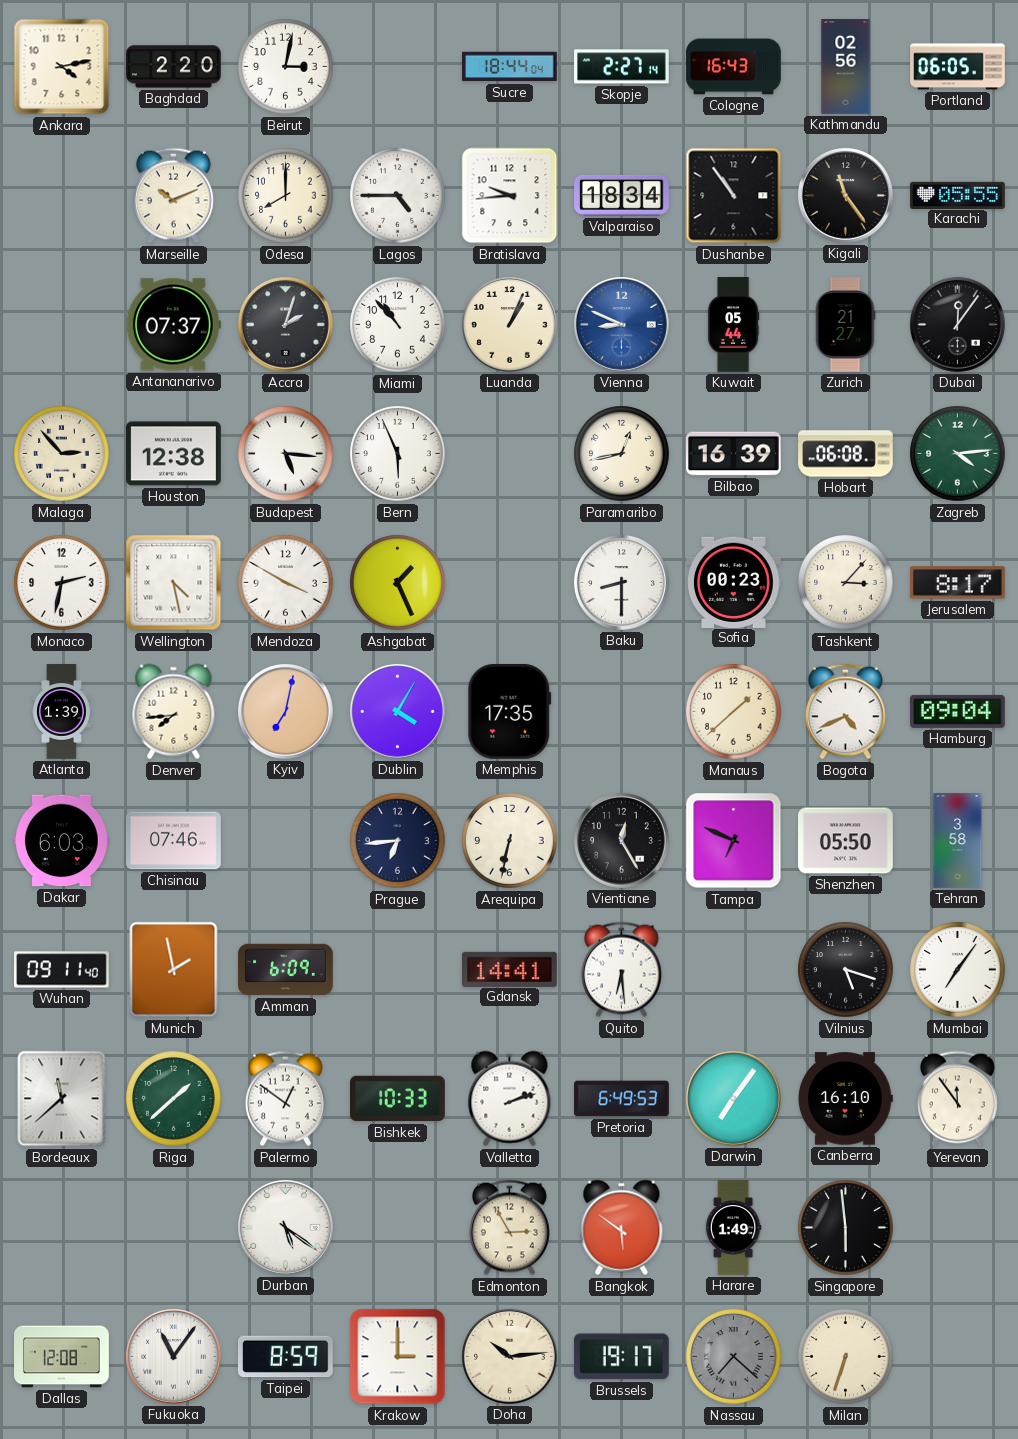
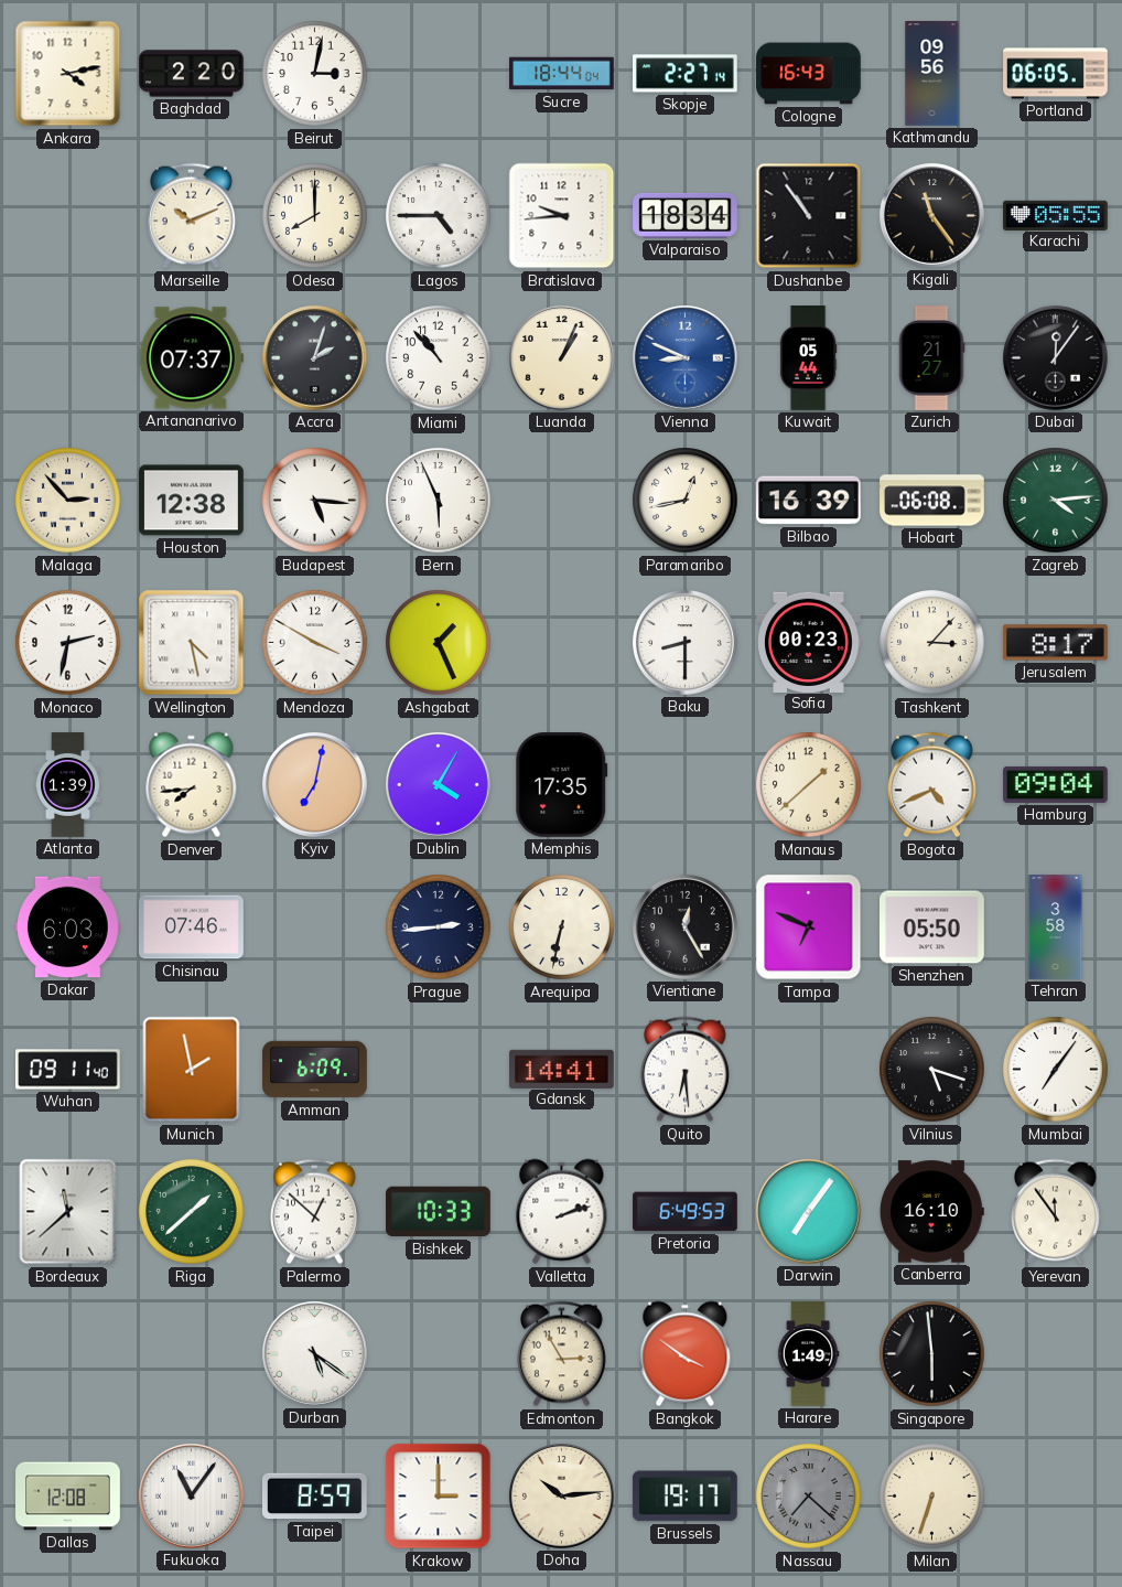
Kathmandu: 02:56 -> 09:56 (932, 74)
Prague: 6:44 -> 2:44 (439, 927)
Palermo: 12:51 -> 12:52 (314, 1212)
Bangkok: 5:51 -> 3:51 (686, 1354)
